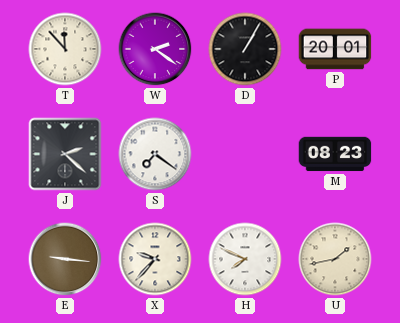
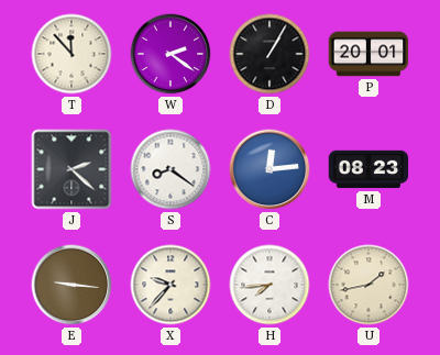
S: 7:21 -> 8:21 (170, 169)
C: none -> 12:14 (269, 169)
H: 7:49 -> 7:44 (269, 285)
